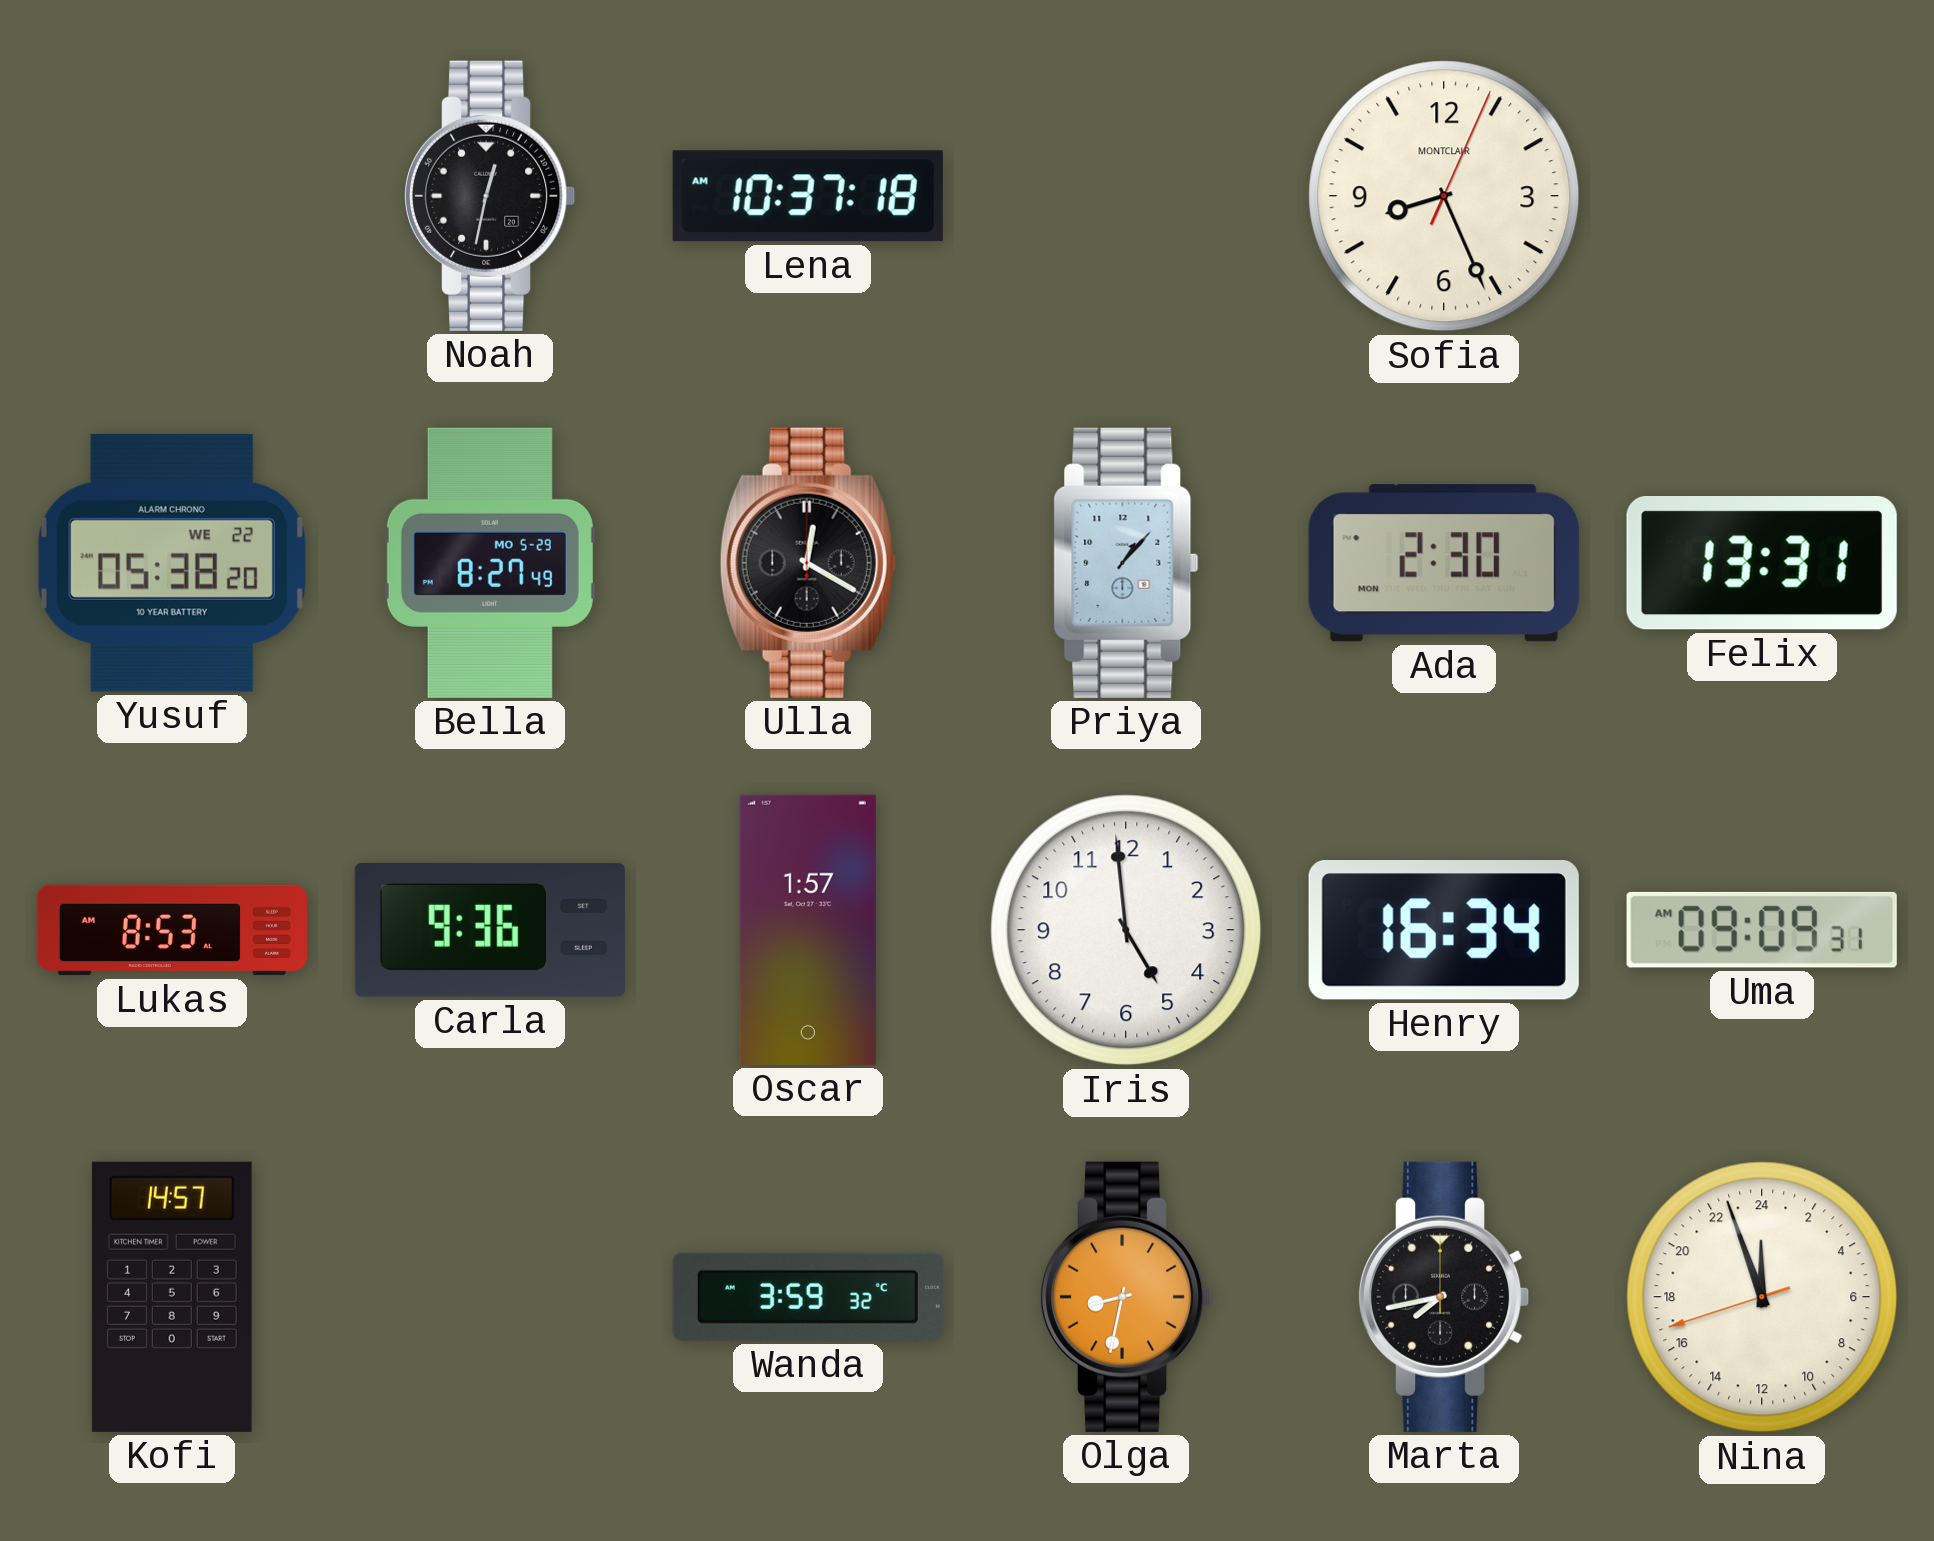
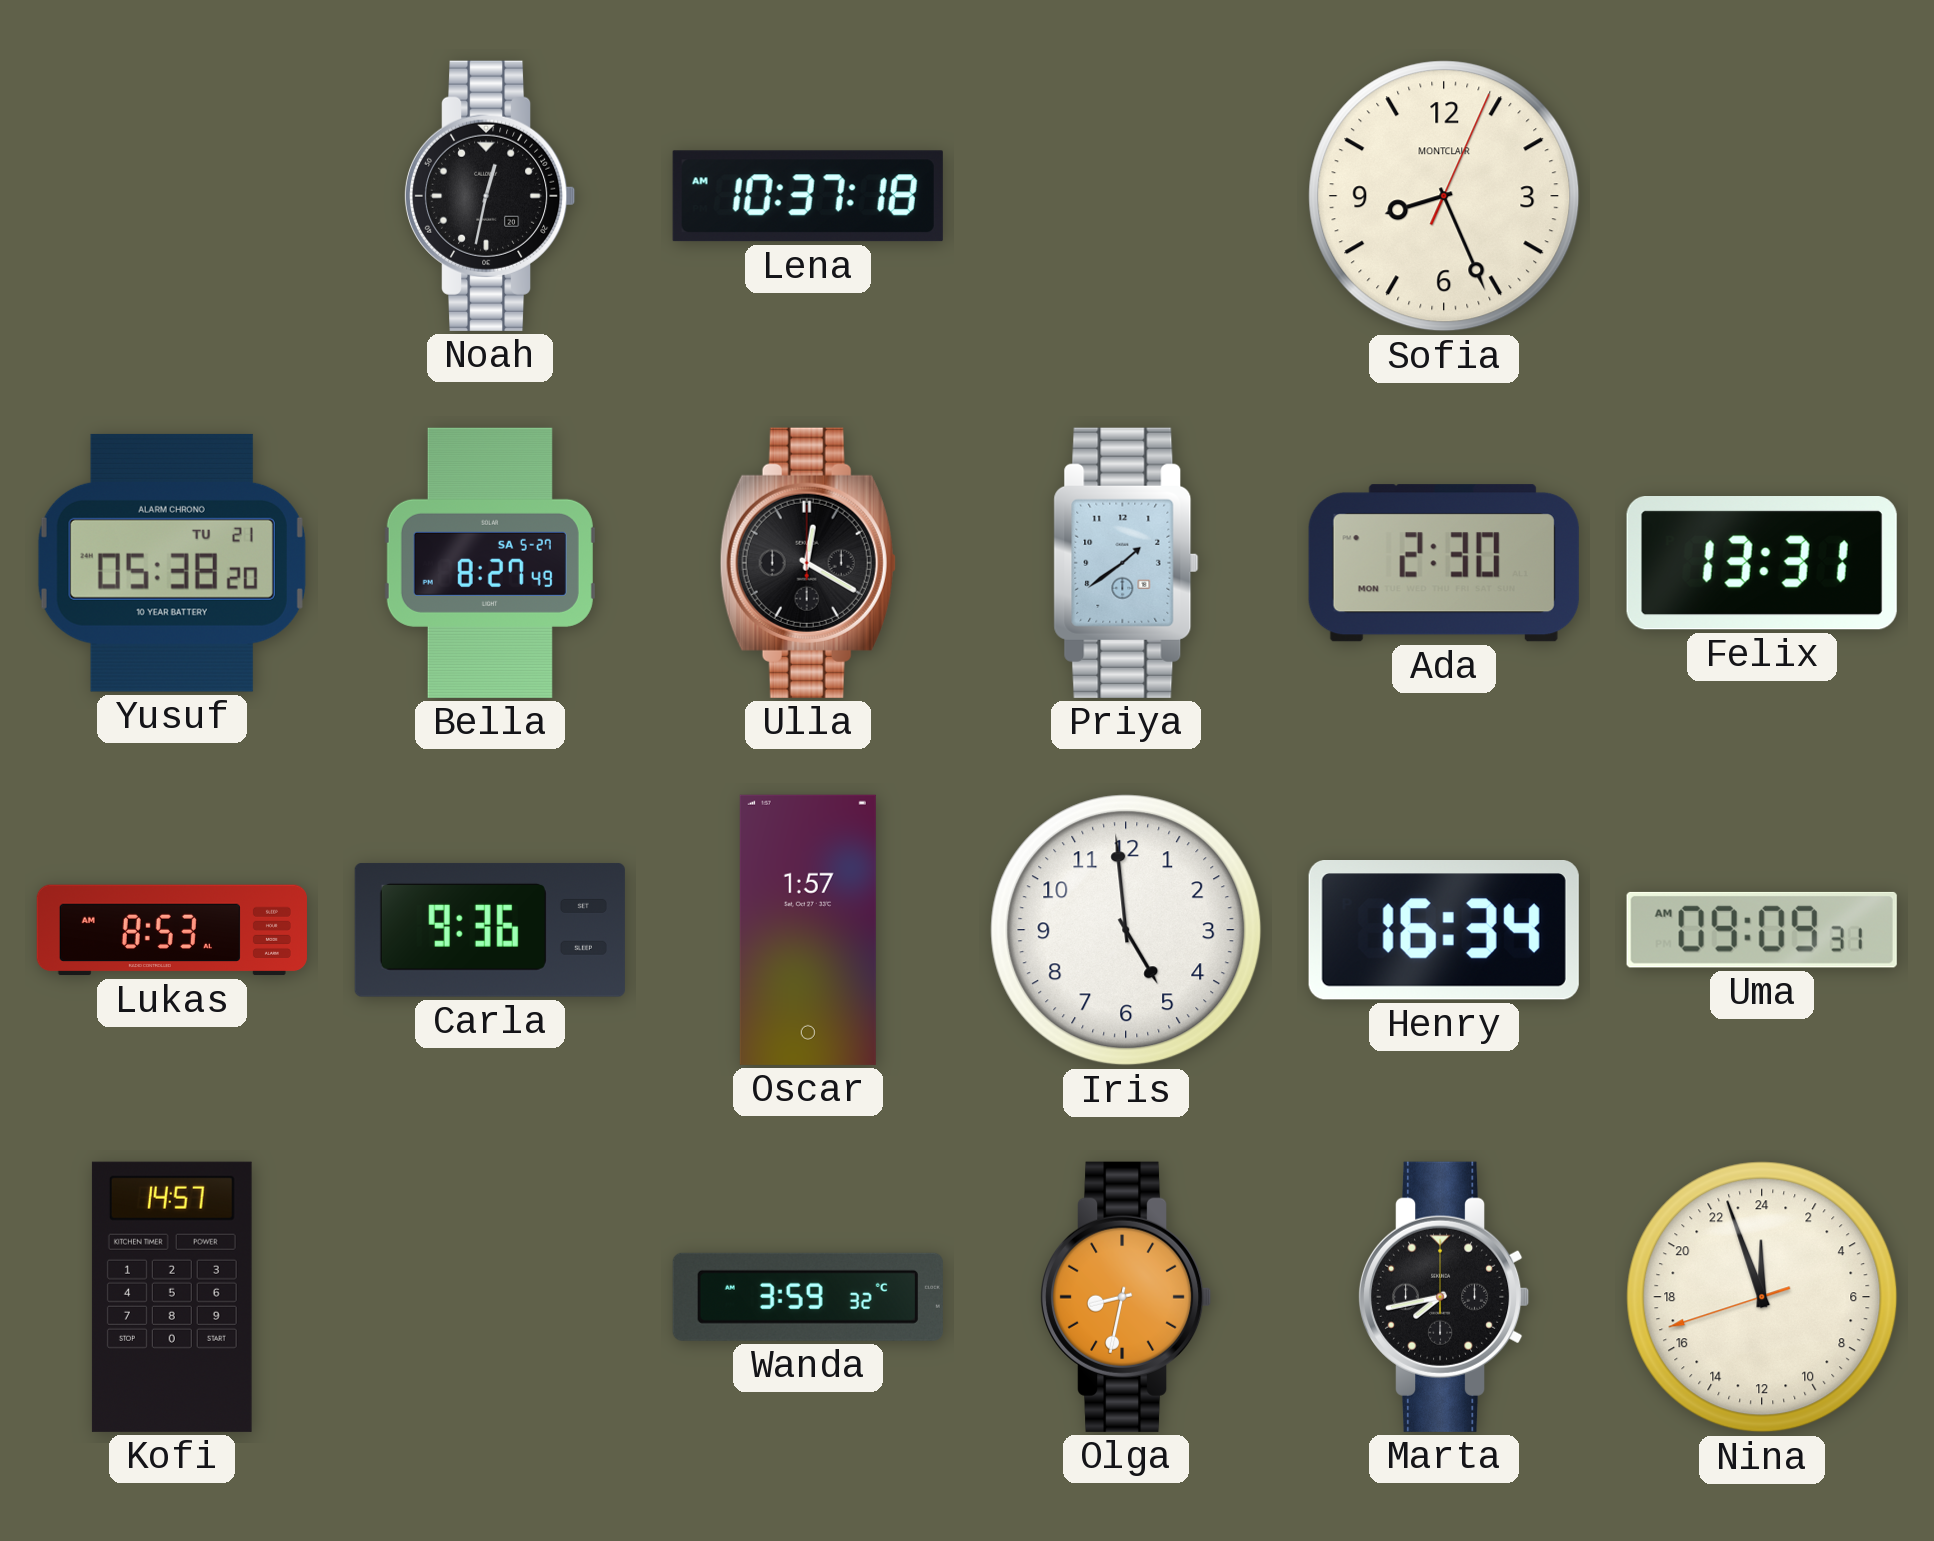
Yusuf date: WE 22 -> TU 21 (172, 563)
Bella date: MO 5-29 -> SA 5-27 (490, 563)
Priya: 1:07 -> 1:39 (1126, 563)
